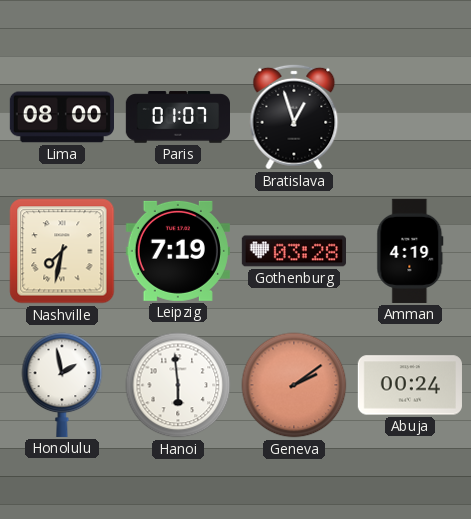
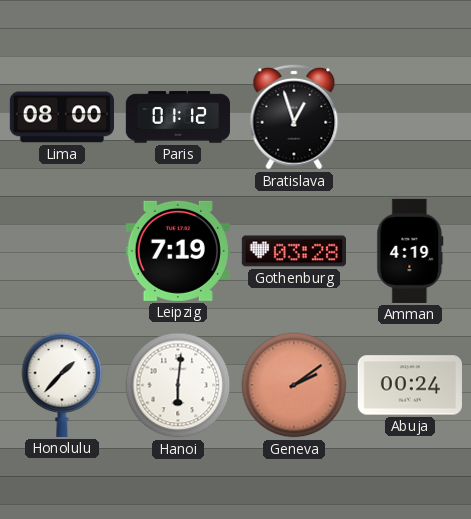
Paris: 01:07 -> 01:12 (177, 117)
Nashville: 7:32 -> none (62, 251)
Honolulu: 1:58 -> 1:37 (62, 385)
Hanoi: 5:59 -> 6:01 (178, 385)
